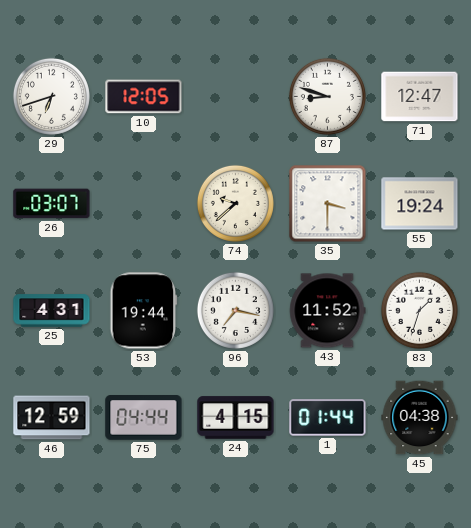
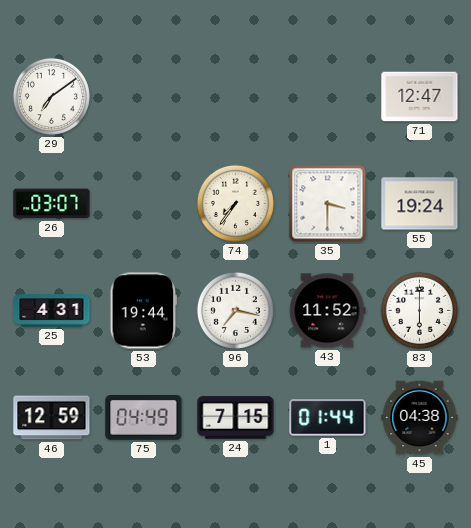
29: 6:42 -> 7:09 (51, 96)
10: 12:05 -> none (144, 97)
87: 8:48 -> none (327, 96)
74: 9:38 -> 7:36 (235, 203)
83: 1:33 -> 6:00 (419, 310)
75: 04:44 -> 04:49 (144, 418)
24: 4:15 -> 7:15 (236, 418)
